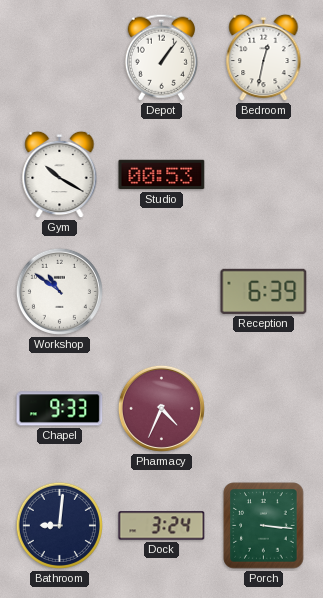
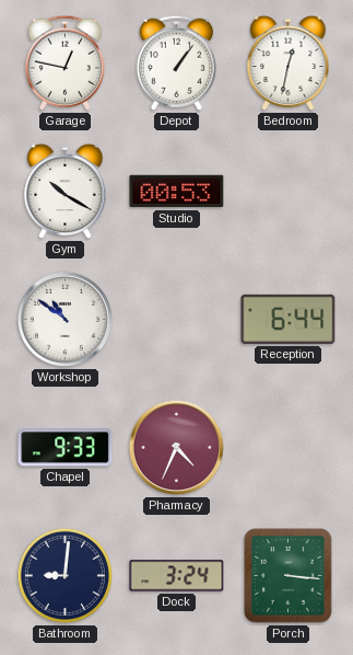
Garage: none -> 12:47 (64, 62)
Reception: 6:39 -> 6:44 (289, 319)
